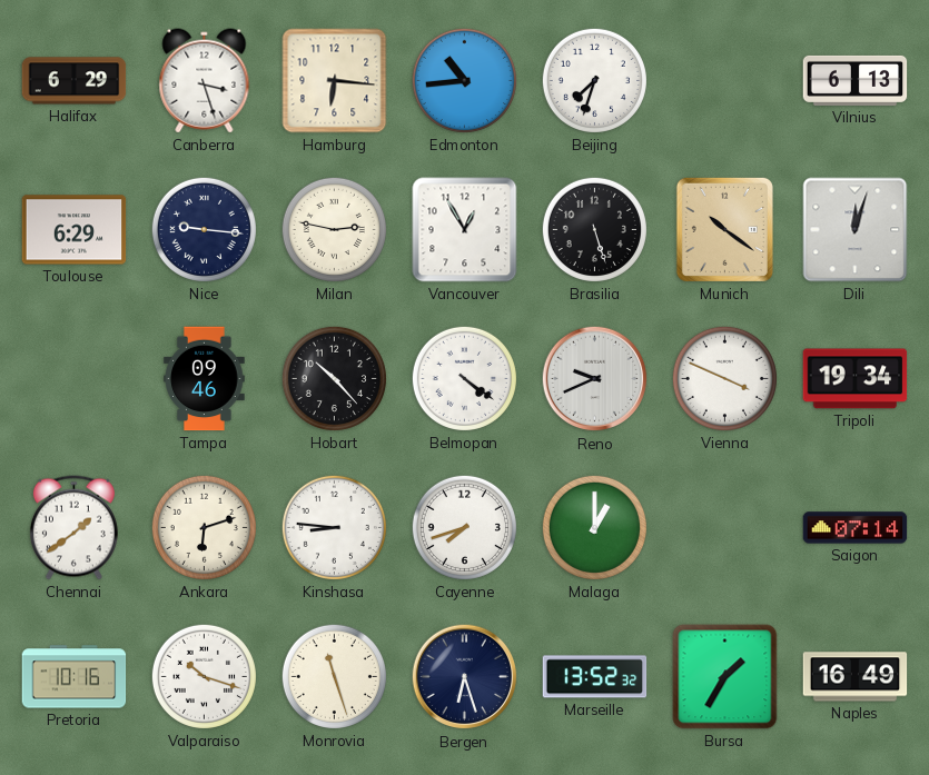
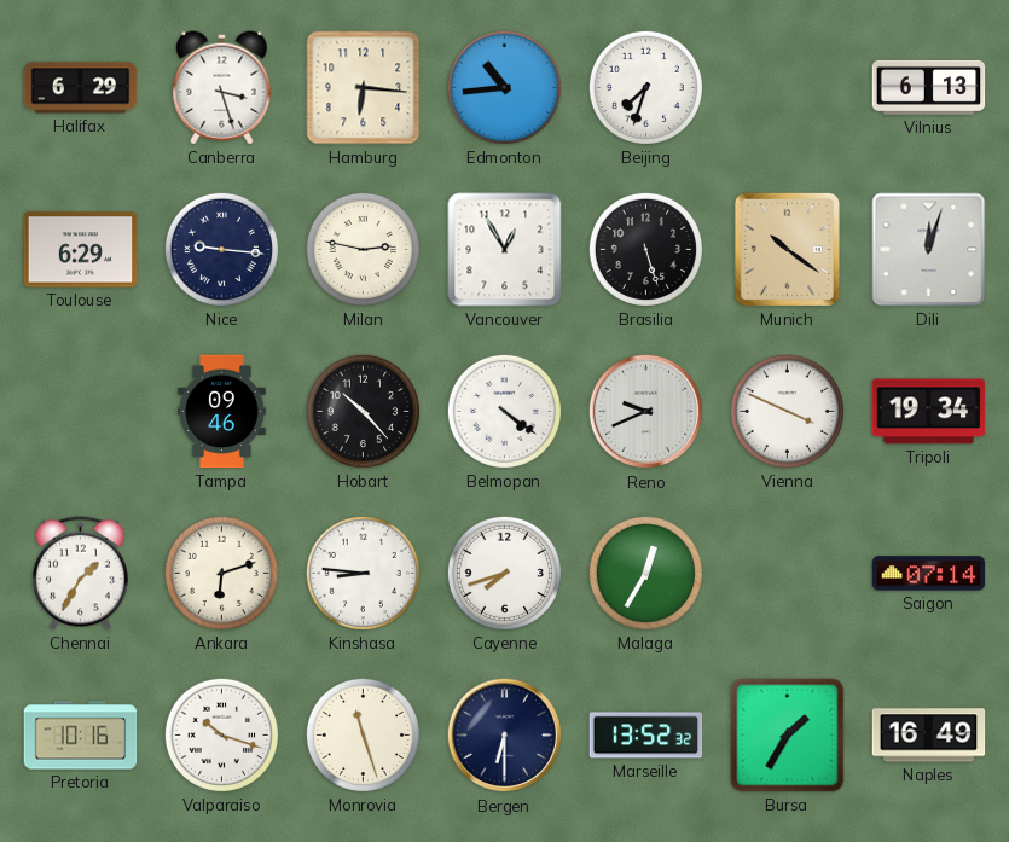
Chennai: 1:39 -> 1:35 (80, 574)
Malaga: 1:00 -> 12:35 (645, 573)
Bergen: 6:27 -> 6:30 (505, 736)
